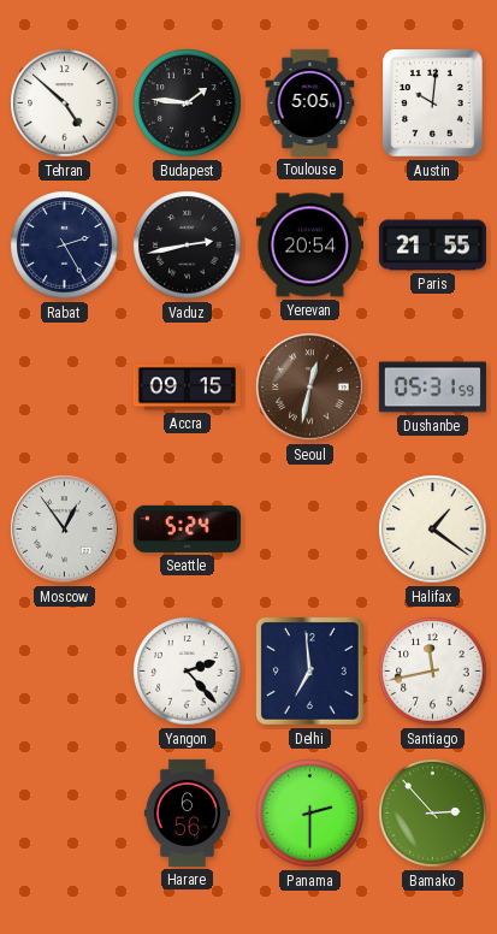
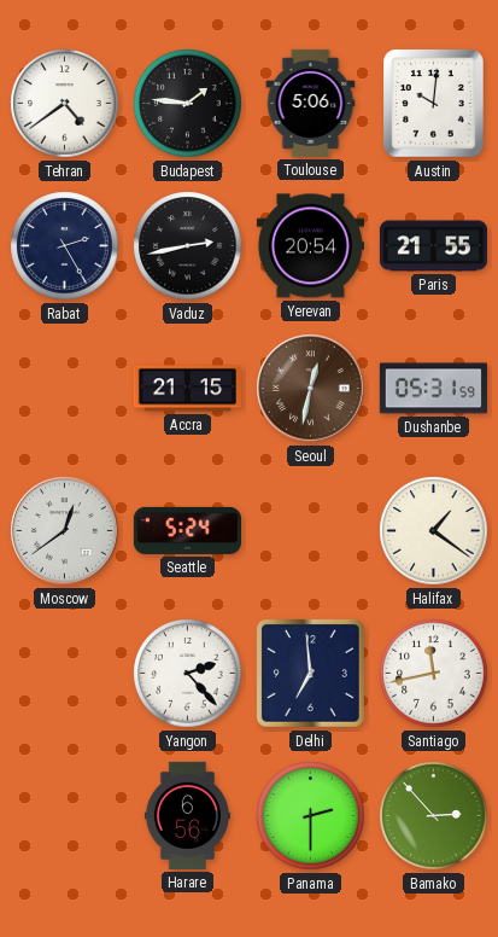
Tehran: 4:52 -> 4:39 (65, 104)
Toulouse: 5:05 -> 5:06 (311, 103)
Accra: 09:15 -> 21:15 (187, 389)
Moscow: 12:54 -> 12:39 (65, 531)
